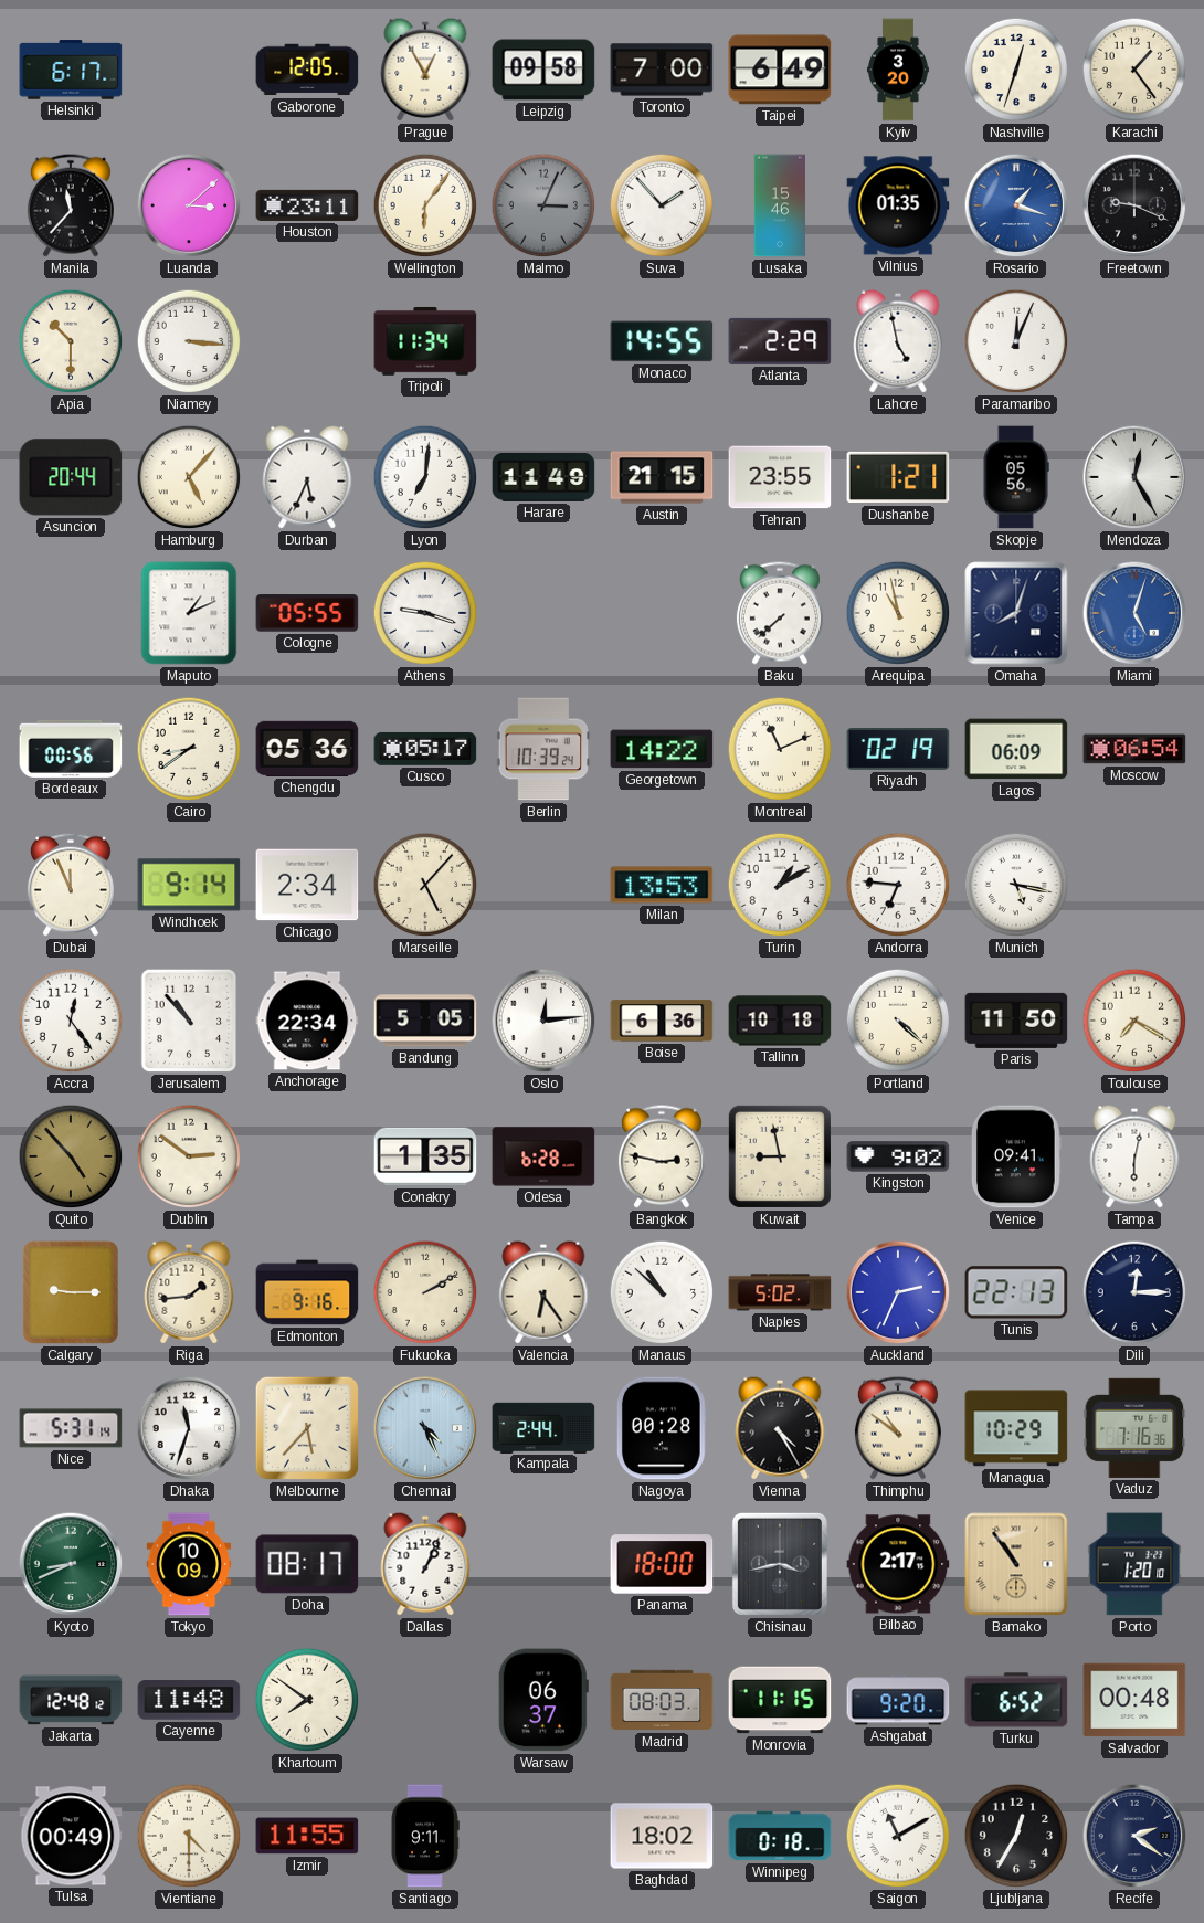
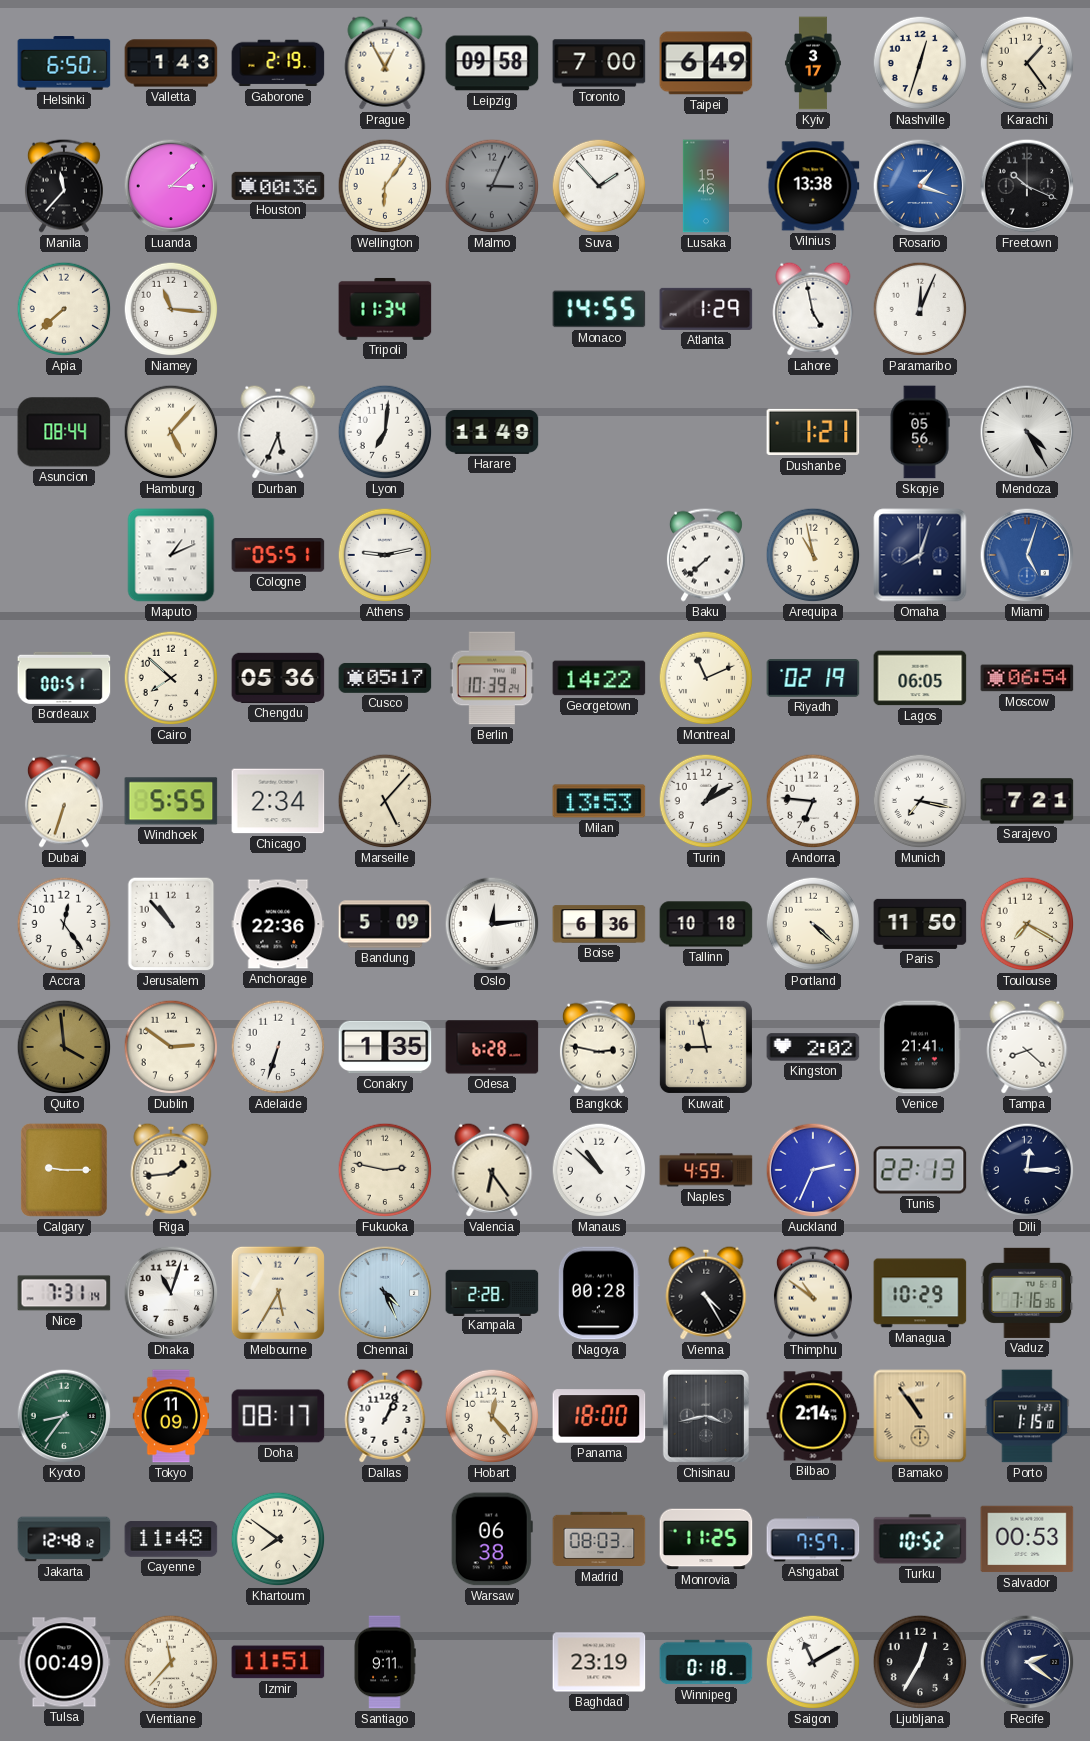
Helsinki: 6:17 -> 6:50 (64, 63)
Valletta: none -> 1:43 (171, 63)
Gaborone: 12:05 -> 2:19 (278, 63)
Kyiv: 3:20 -> 3:17 (813, 63)
Houston: 23:11 -> 00:36 (278, 186)
Vilnius: 01:35 -> 13:38 (813, 186)
Freetown: 9:19 -> 10:19 (1027, 186)
Apia: 10:30 -> 7:38 (64, 309)
Niamey: 3:16 -> 11:16 (171, 309)
Atlanta: 2:29 -> 1:29 (706, 309)
Asuncion: 20:44 -> 08:44 (64, 432)
Austin: 21:15 -> none (662, 477)
Tehran: 23:55 -> none (780, 477)
Mendoza: 12:25 -> 4:25 (1027, 432)
Cologne: 05:55 -> 05:51 (278, 555)
Athens: 9:18 -> 9:13 (385, 555)
Bordeaux: 00:56 -> 00:51 (64, 678)
Cairo: 8:39 -> 7:52 (171, 678)
Lagos: 06:09 -> 06:05 (920, 678)
Dubai: 11:56 -> 6:33 (64, 801)
Windhoek: 9:14 -> 5:55 (171, 801)
Munich: 5:17 -> 7:17 (920, 801)
Sarajevo: none -> 7:21 (1027, 801)
Anchorage: 22:34 -> 22:36 (278, 924)
Bandung: 5:05 -> 5:09 (385, 924)
Quito: 4:53 -> 3:59 (64, 1047)
Adelaide: none -> 6:33 (278, 1047)
Kingston: 9:02 -> 2:02 (813, 1047)
Venice: 09:41 -> 21:41 (920, 1047)
Tampa: 6:02 -> 8:22 (1027, 1047)
Edmonton: 9:16 -> none (307, 1292)
Fukuoka: 2:10 -> 2:47 (385, 1170)
Naples: 5:02 -> 4:59 (706, 1170)
Nice: 5:31 -> 7:31 (64, 1293)
Dhaka: 11:33 -> 11:03 (171, 1293)
Melbourne: 5:37 -> 5:35 (278, 1293)
Kampala: 2:44 -> 2:28 (492, 1292)
Kyoto: 8:41 -> 8:36 (64, 1416)
Tokyo: 10:09 -> 11:09 (171, 1416)
Hobart: none -> 12:23 (492, 1416)
Bilbao: 2:17 -> 2:14 (813, 1416)
Porto: 1:20 -> 1:15 (1027, 1416)
Warsaw: 06:37 -> 06:38 (492, 1539)
Monrovia: 11:15 -> 11:25 (706, 1539)
Ashgabat: 9:20 -> 7:57 (813, 1539)
Turku: 6:52 -> 10:52 (920, 1539)
Salvador: 00:48 -> 00:53 (1027, 1539)
Vientiane: 4:30 -> 11:37 (171, 1662)
Izmir: 11:55 -> 11:51 (278, 1662)
Baghdad: 18:02 -> 23:19 (599, 1662)
